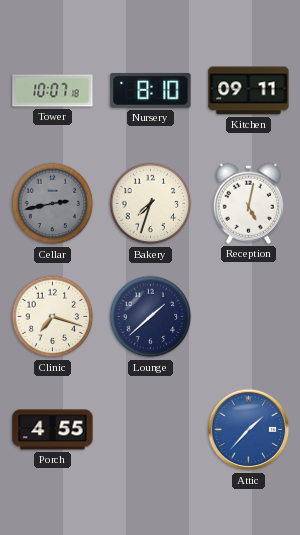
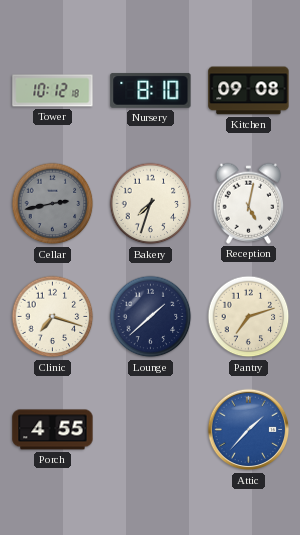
Tower: 10:07 -> 10:12 (53, 91)
Kitchen: 09:11 -> 09:08 (249, 91)
Pantry: none -> 7:12 (249, 317)
